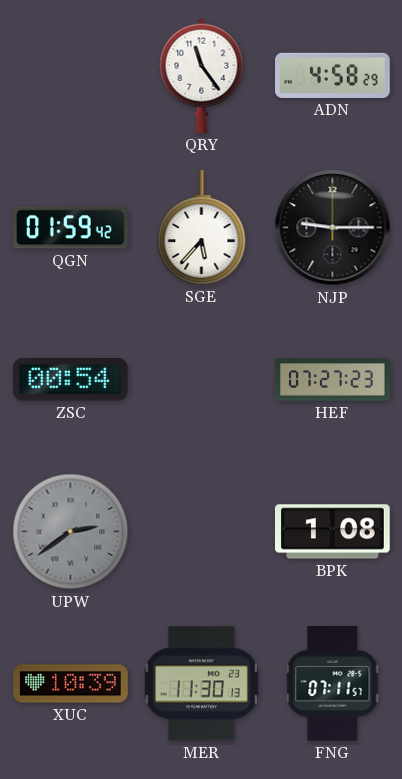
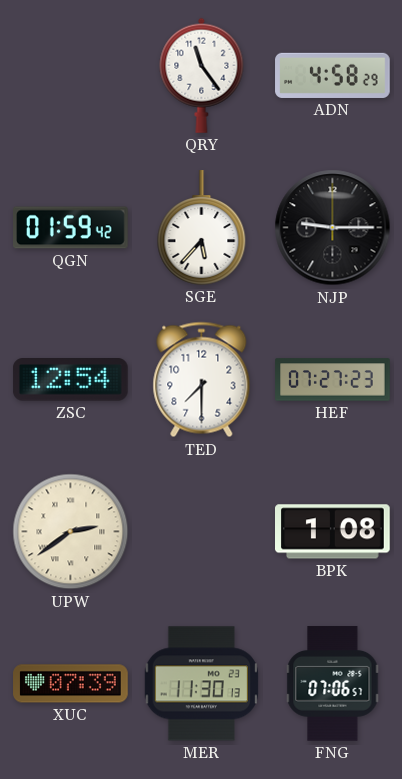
ZSC: 00:54 -> 12:54 (71, 380)
TED: none -> 7:30 (202, 380)
UPW dial: grey -> cream (71, 532)
XUC: 10:39 -> 07:39 (71, 684)
FNG: 07:11 -> 07:06 (333, 684)
